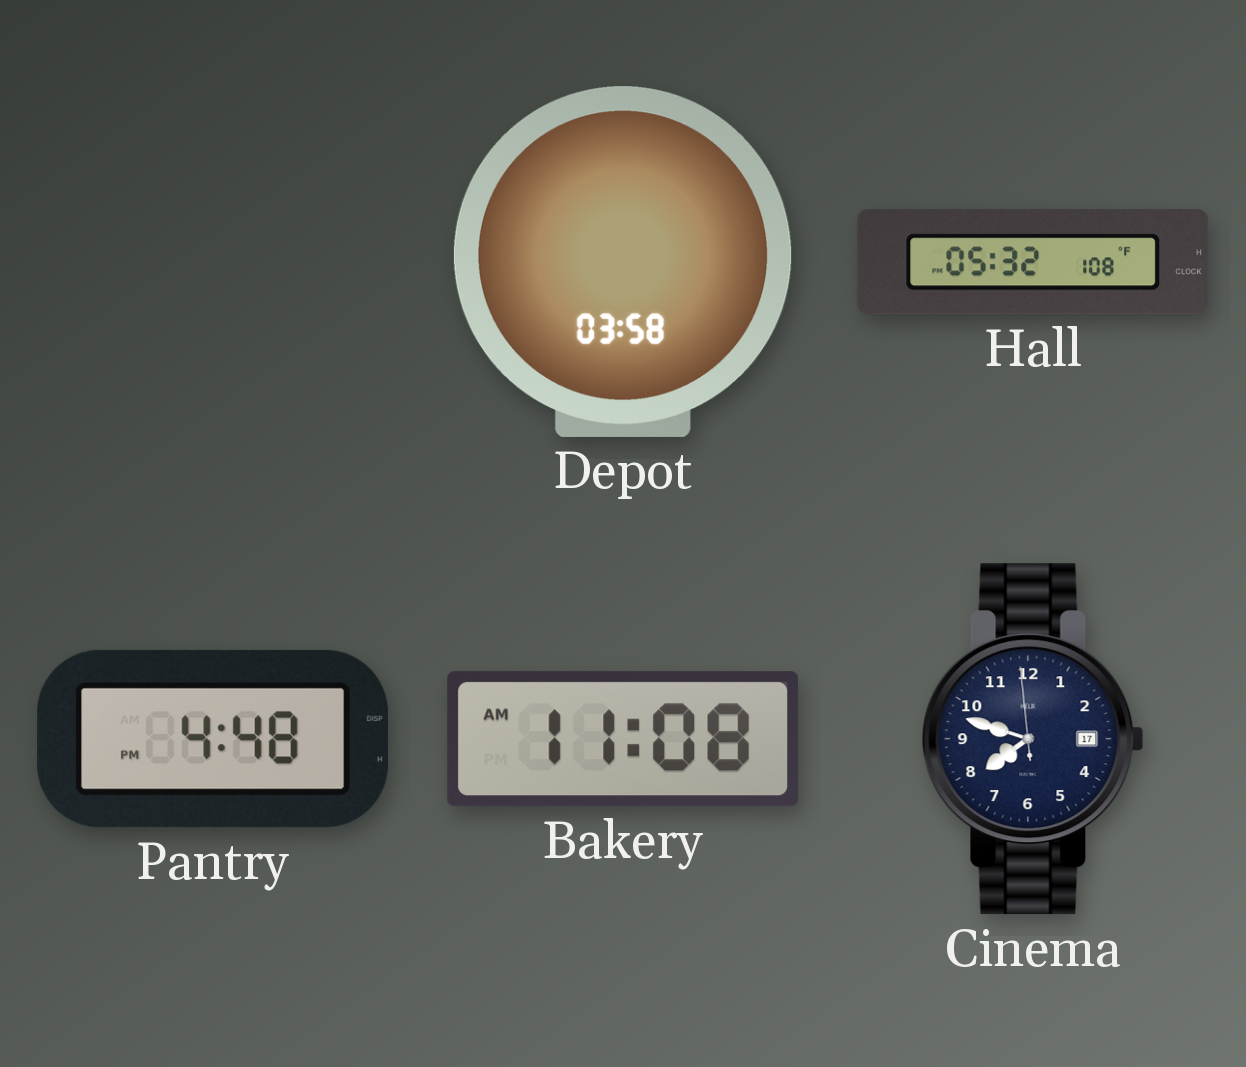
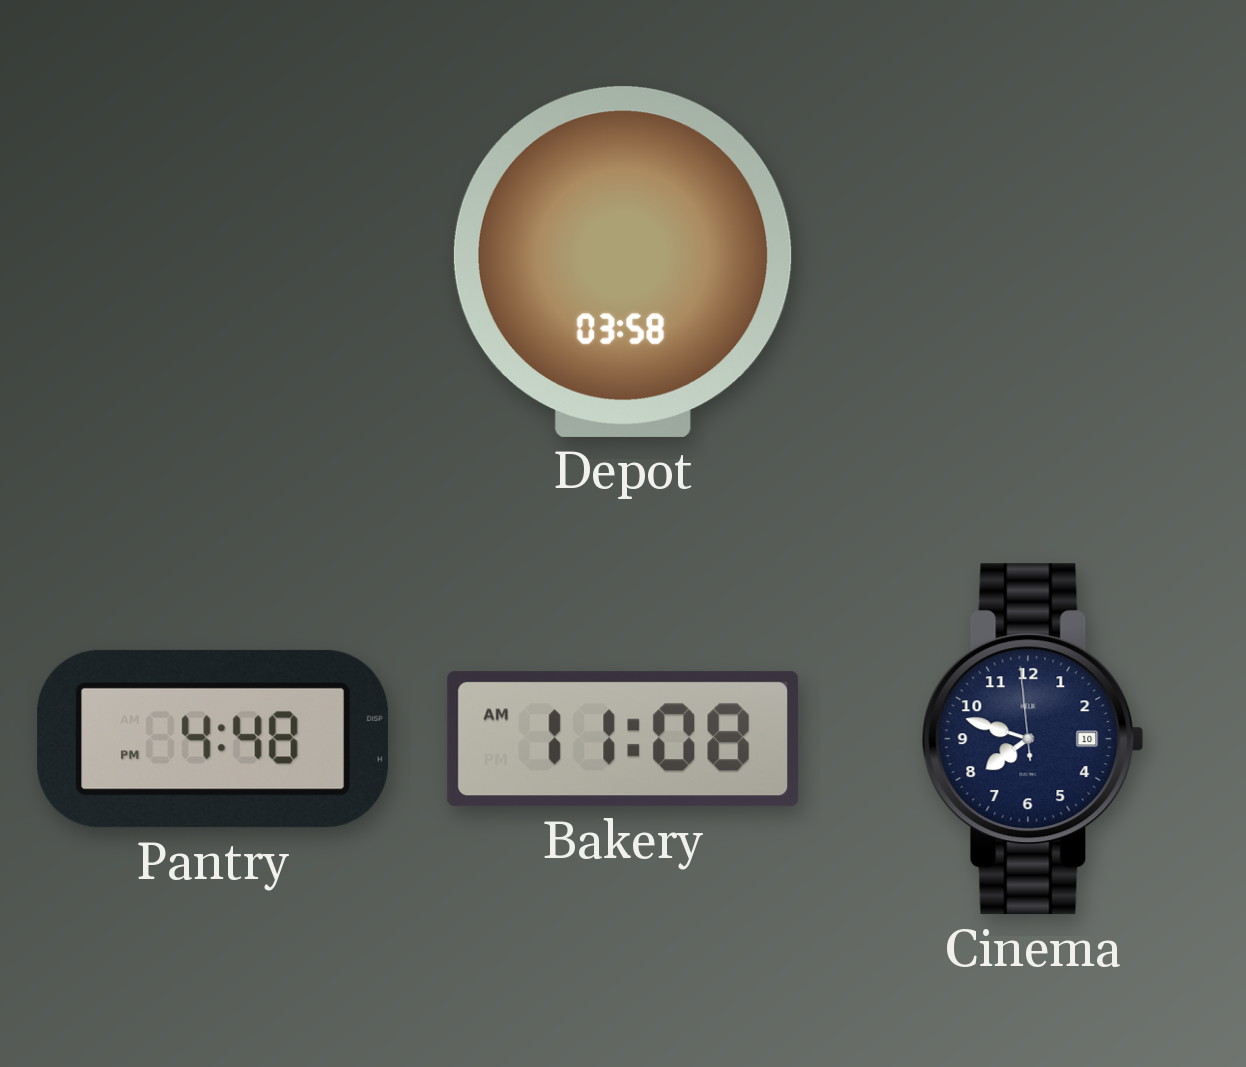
Hall: 05:32 -> none (1033, 262)
Cinema date: 17 -> 10 (1033, 739)
